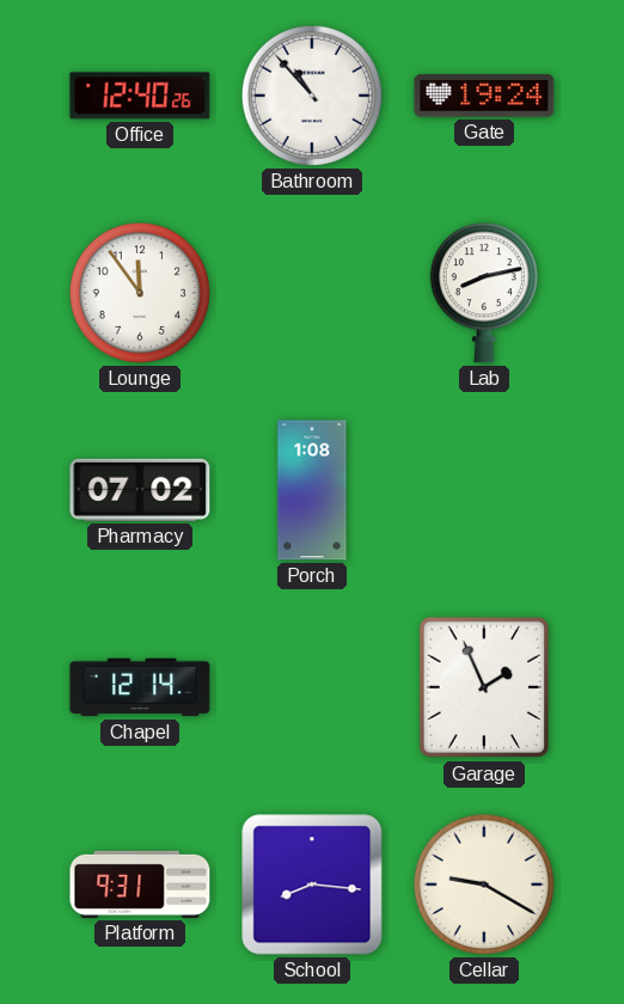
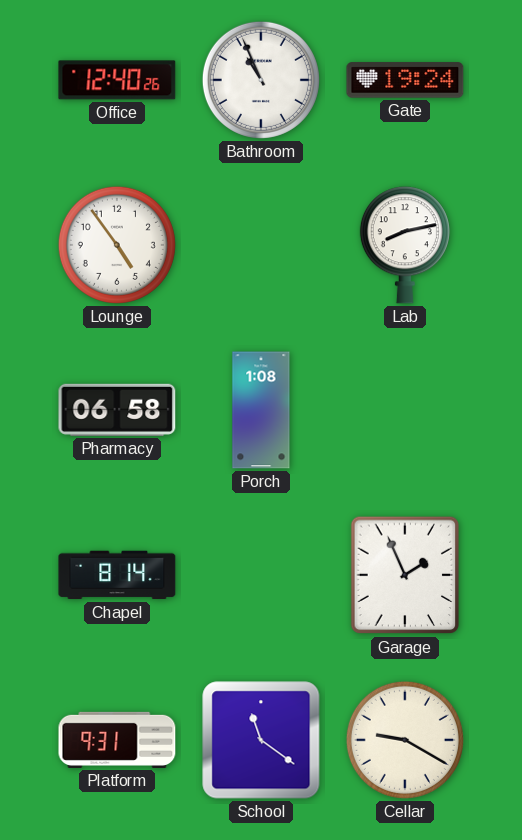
Bathroom: 10:53 -> 10:56 (261, 80)
Lounge: 11:54 -> 4:54 (117, 245)
Pharmacy: 07:02 -> 06:58 (117, 410)
Chapel: 12:14 -> 8:14 (117, 575)
School: 8:16 -> 11:21 (261, 740)
